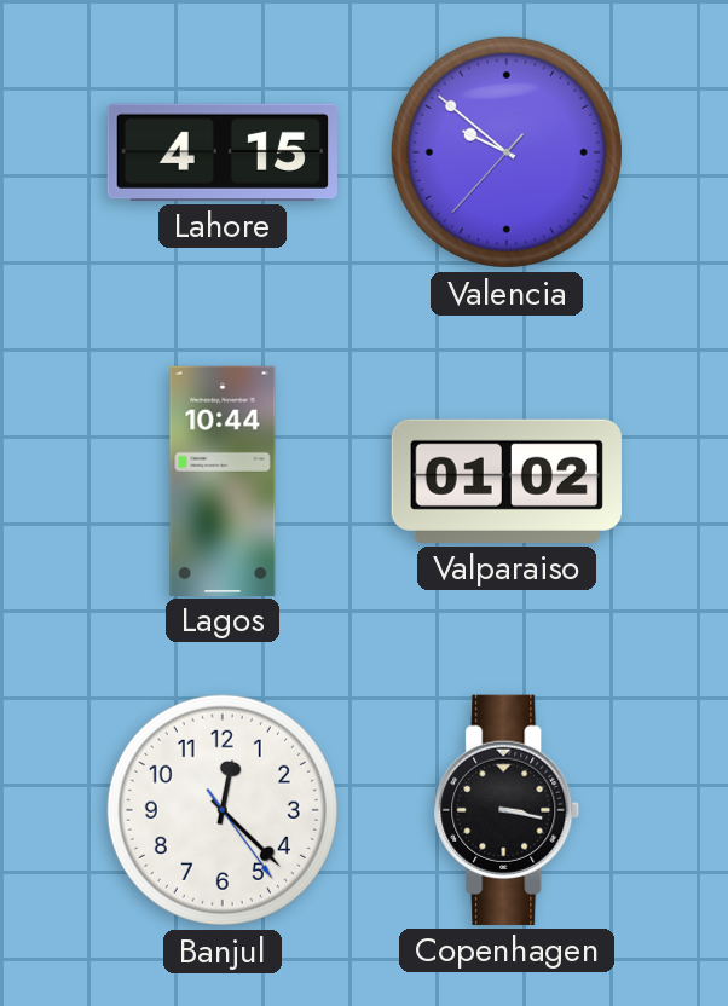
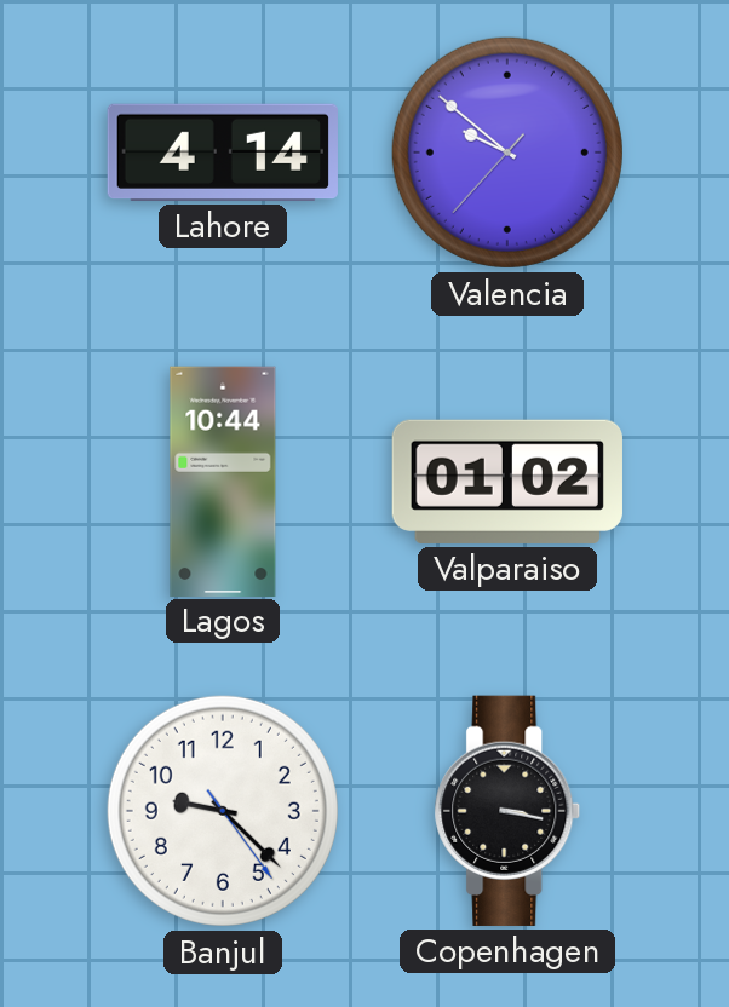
Lahore: 4:15 -> 4:14 (222, 153)
Banjul: 12:22 -> 9:22 (223, 811)
